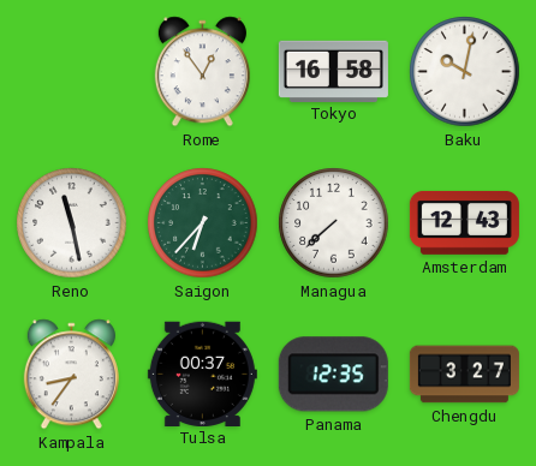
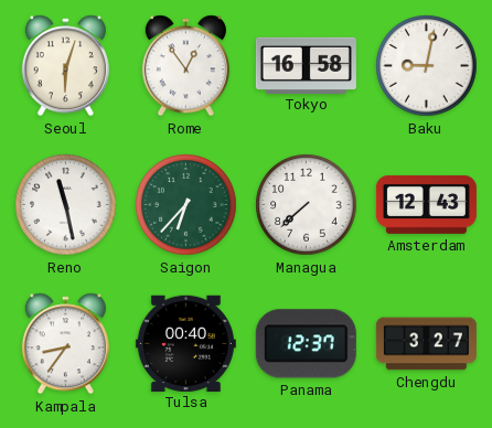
Seoul: none -> 6:03 (65, 66)
Baku: 10:02 -> 9:02 (427, 66)
Tulsa: 00:37 -> 00:40 (185, 343)
Panama: 12:35 -> 12:37 (306, 344)
